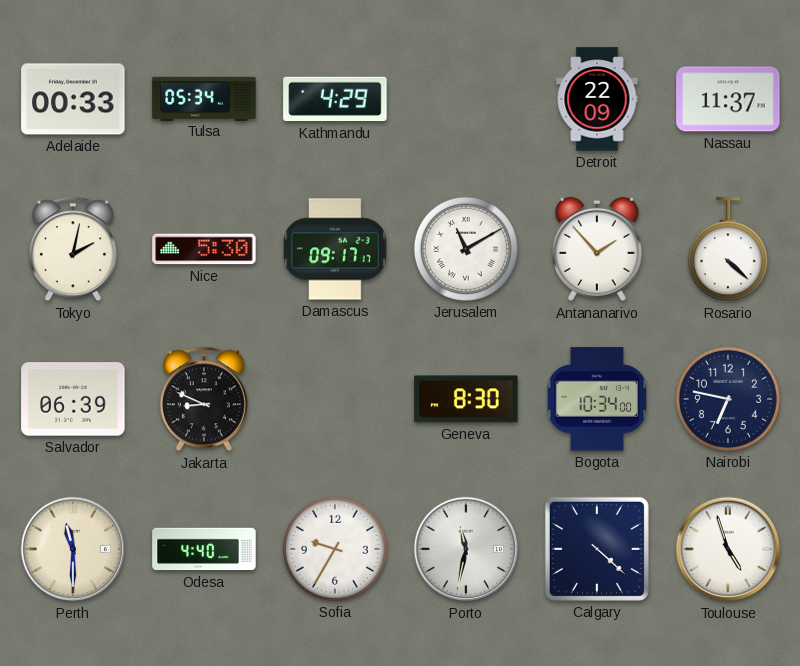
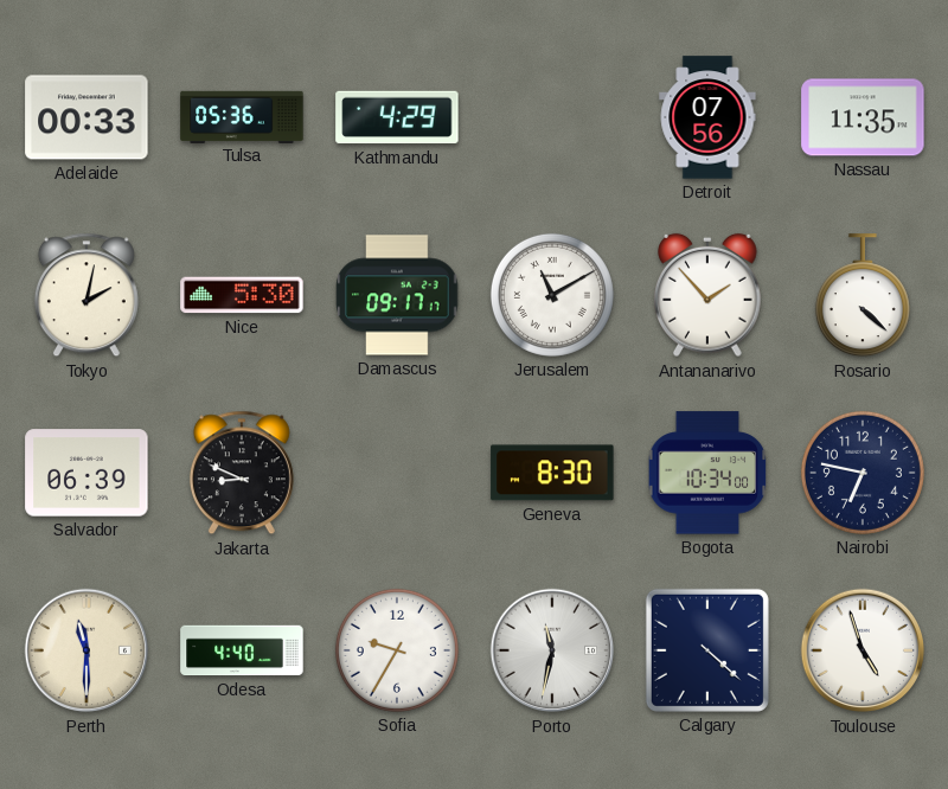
Tulsa: 05:34 -> 05:36 (242, 116)
Detroit: 22:09 -> 07:56 (707, 117)
Nassau: 11:37 -> 11:35 (863, 117)
